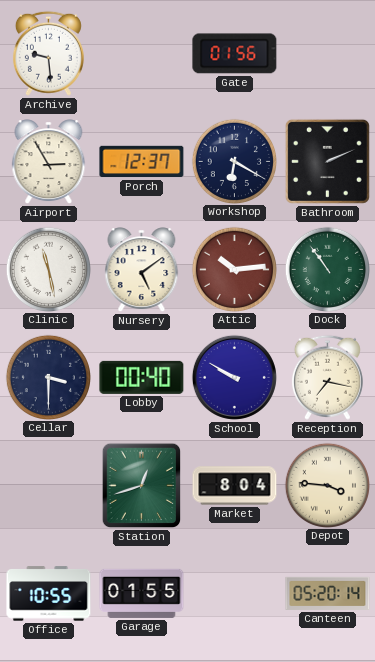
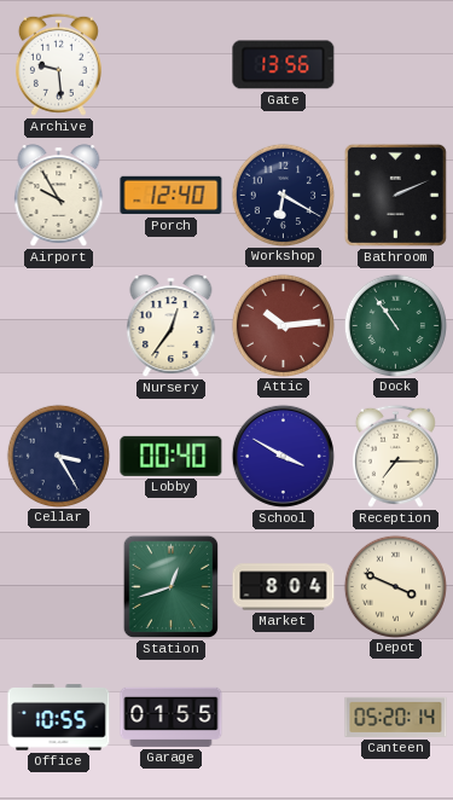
Gate: 01:56 -> 13:56 (284, 65)
Airport: 2:55 -> 9:55 (59, 196)
Porch: 12:37 -> 12:40 (172, 196)
Clinic: 11:28 -> none (48, 269)
Nursery: 5:09 -> 12:36 (172, 326)
Cellar: 3:30 -> 3:25 (58, 456)
School: 9:50 -> 3:50 (283, 456)
Reception: 7:17 -> 7:15 (395, 456)
Depot: 3:46 -> 3:49 (395, 586)
